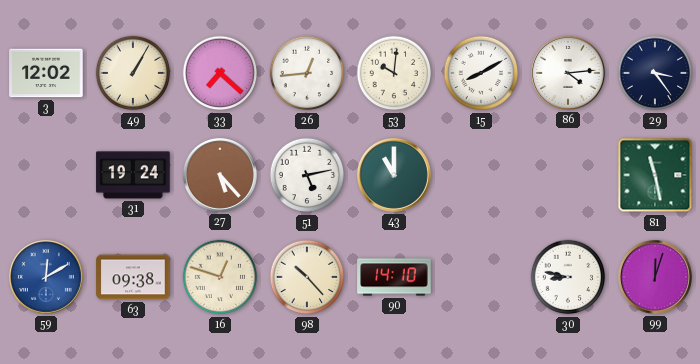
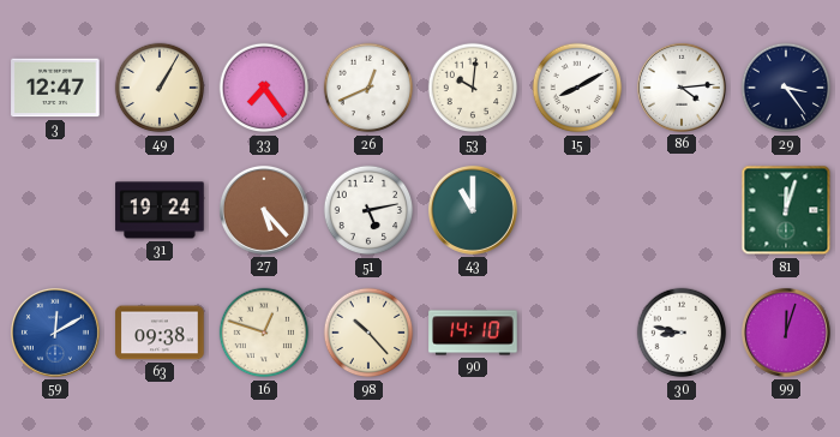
3: 12:02 -> 12:47 (55, 88)
33: 7:22 -> 7:24 (264, 88)
26: 12:44 -> 12:41 (368, 88)
81: 11:28 -> 12:03 (786, 210)
